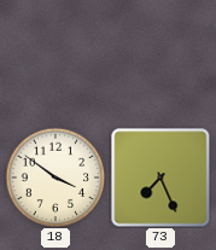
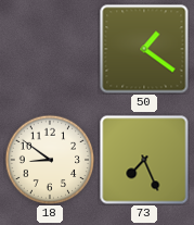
50: none -> 1:21 (144, 49)
18: 3:51 -> 8:51 (50, 160)
